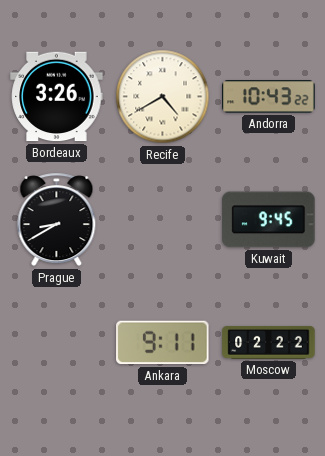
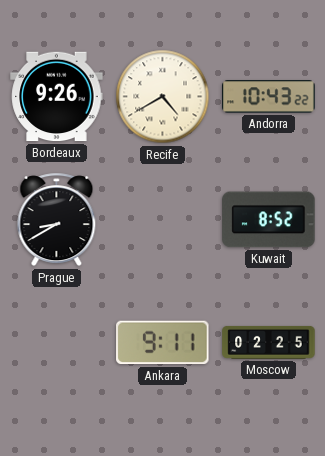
Bordeaux: 3:26 -> 9:26 (57, 97)
Kuwait: 9:45 -> 8:52 (269, 220)
Moscow: 02:22 -> 02:25 (269, 342)
